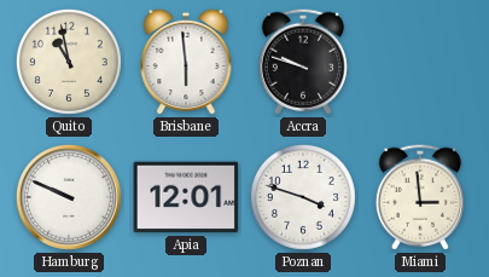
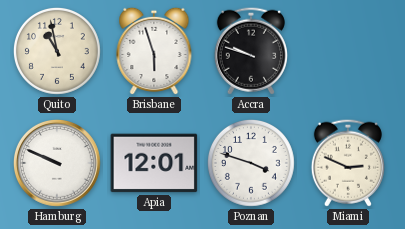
Brisbane: 5:59 -> 5:57 (154, 51)
Miami: 2:59 -> 2:49 (348, 163)
